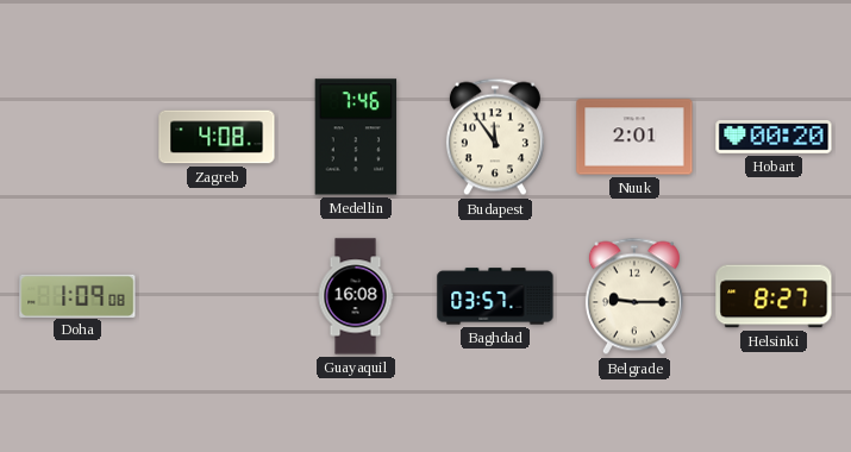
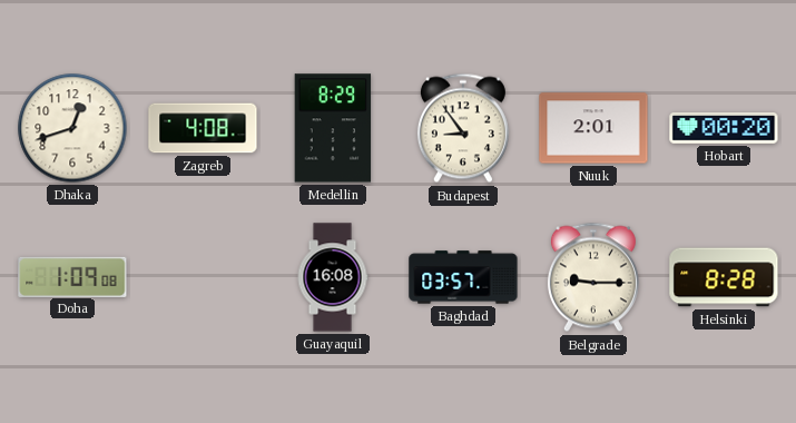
Dhaka: none -> 12:42 (72, 128)
Medellin: 7:46 -> 8:29 (333, 128)
Budapest: 11:54 -> 8:54 (463, 128)
Helsinki: 8:27 -> 8:28 (724, 277)
